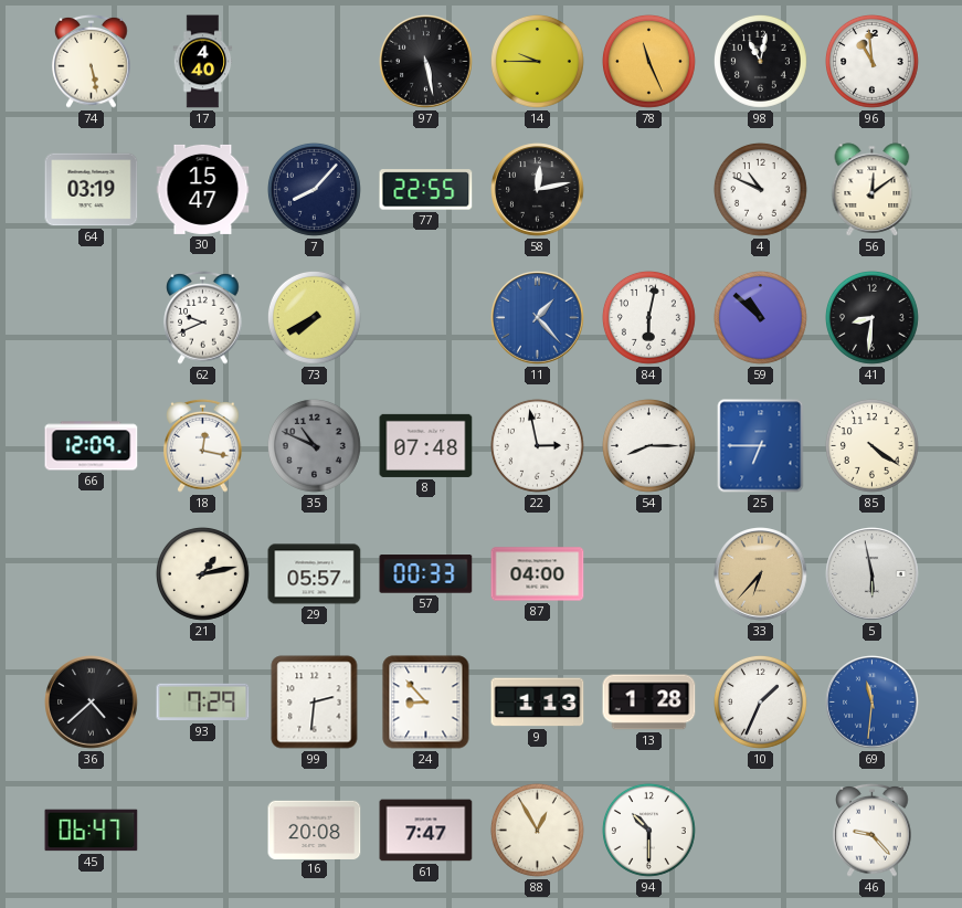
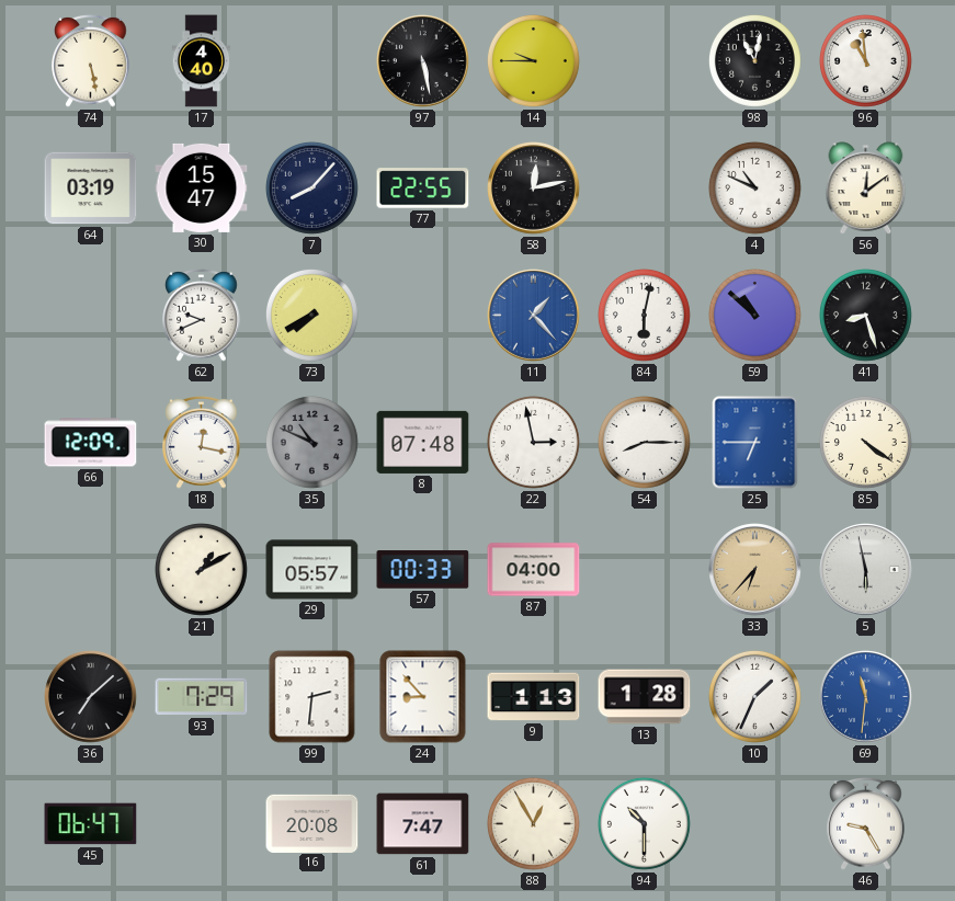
78: 11:26 -> none (648, 61)
41: 8:31 -> 8:27 (865, 315)
21: 1:13 -> 1:10 (201, 569)
36: 4:38 -> 7:08 (91, 697)
46: 9:23 -> 9:25 (866, 823)
